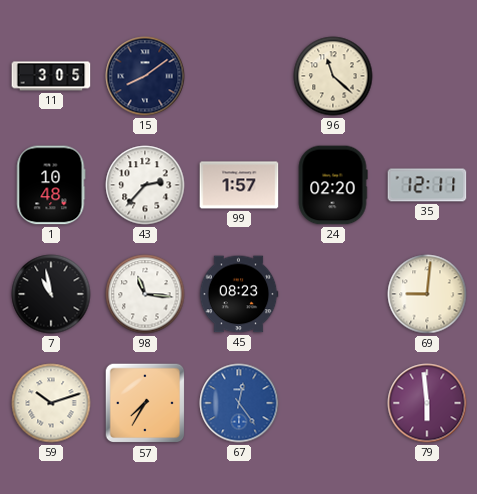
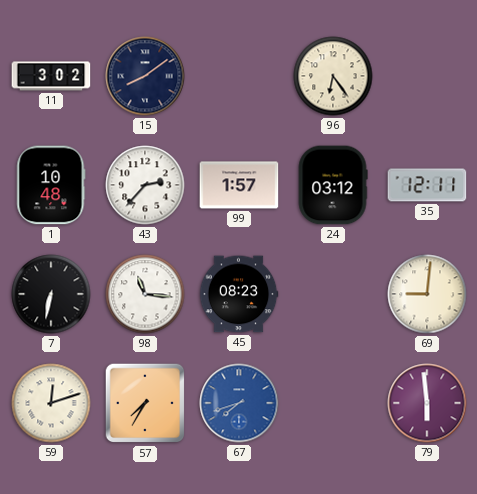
11: 3:05 -> 3:02 (51, 76)
96: 11:22 -> 6:24 (333, 76)
24: 02:20 -> 03:12 (333, 185)
7: 10:58 -> 6:32 (51, 294)
59: 10:12 -> 12:12 (51, 403)
67: 12:24 -> 7:42 (239, 403)
